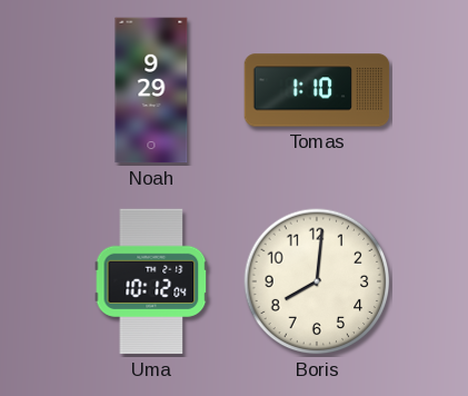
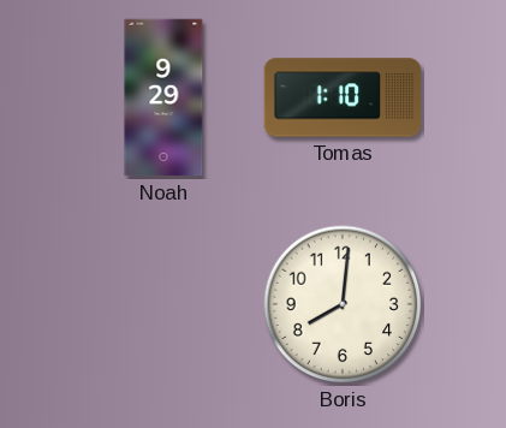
Uma: 10:12 -> none (151, 281)
